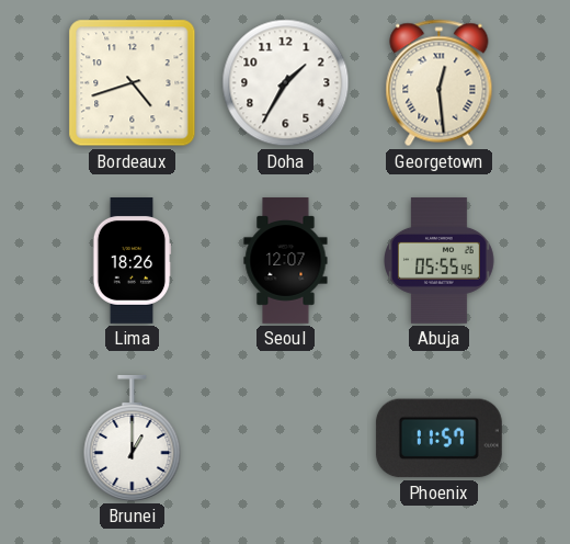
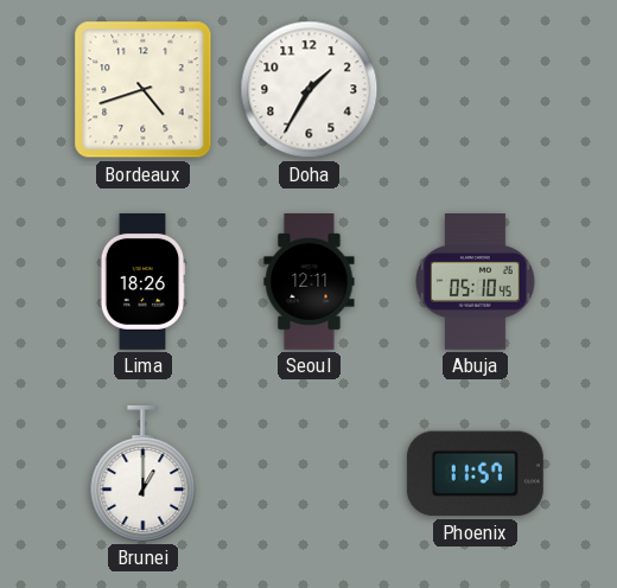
Georgetown: 12:29 -> none (440, 83)
Seoul: 12:07 -> 12:11 (310, 282)
Abuja: 05:55 -> 05:10 (476, 282)
